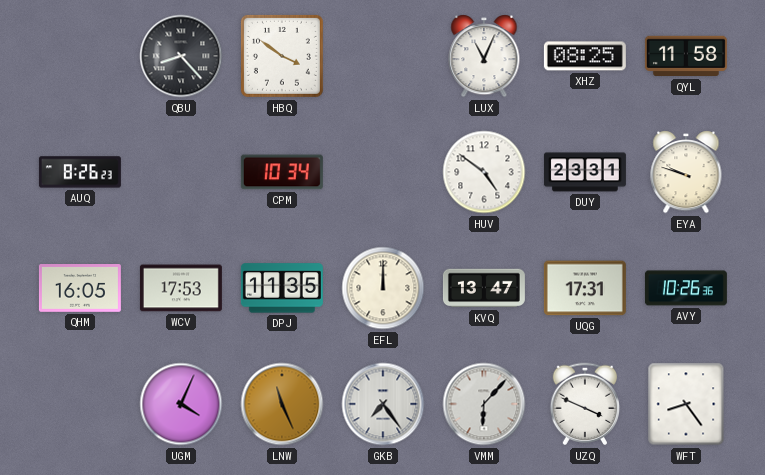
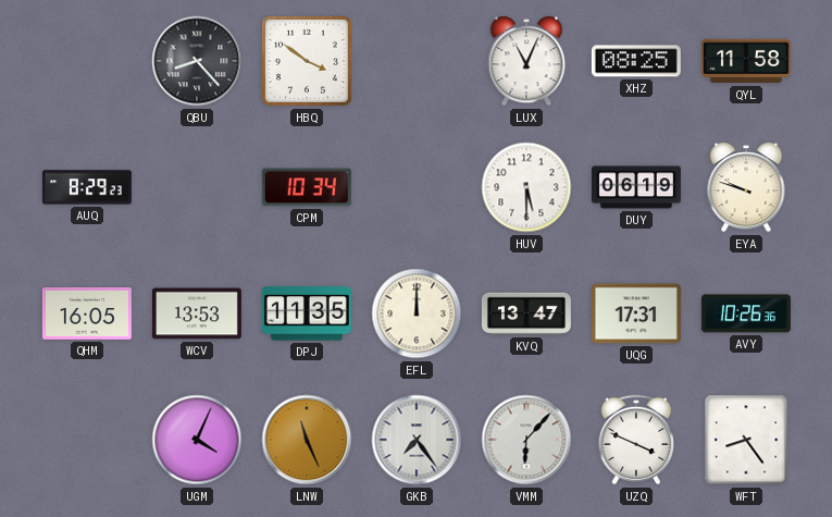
AUQ: 8:26 -> 8:29 (87, 187)
HUV: 4:51 -> 5:30 (526, 187)
DUY: 23:31 -> 06:19 (636, 187)
WCV: 17:53 -> 13:53 (197, 313)
